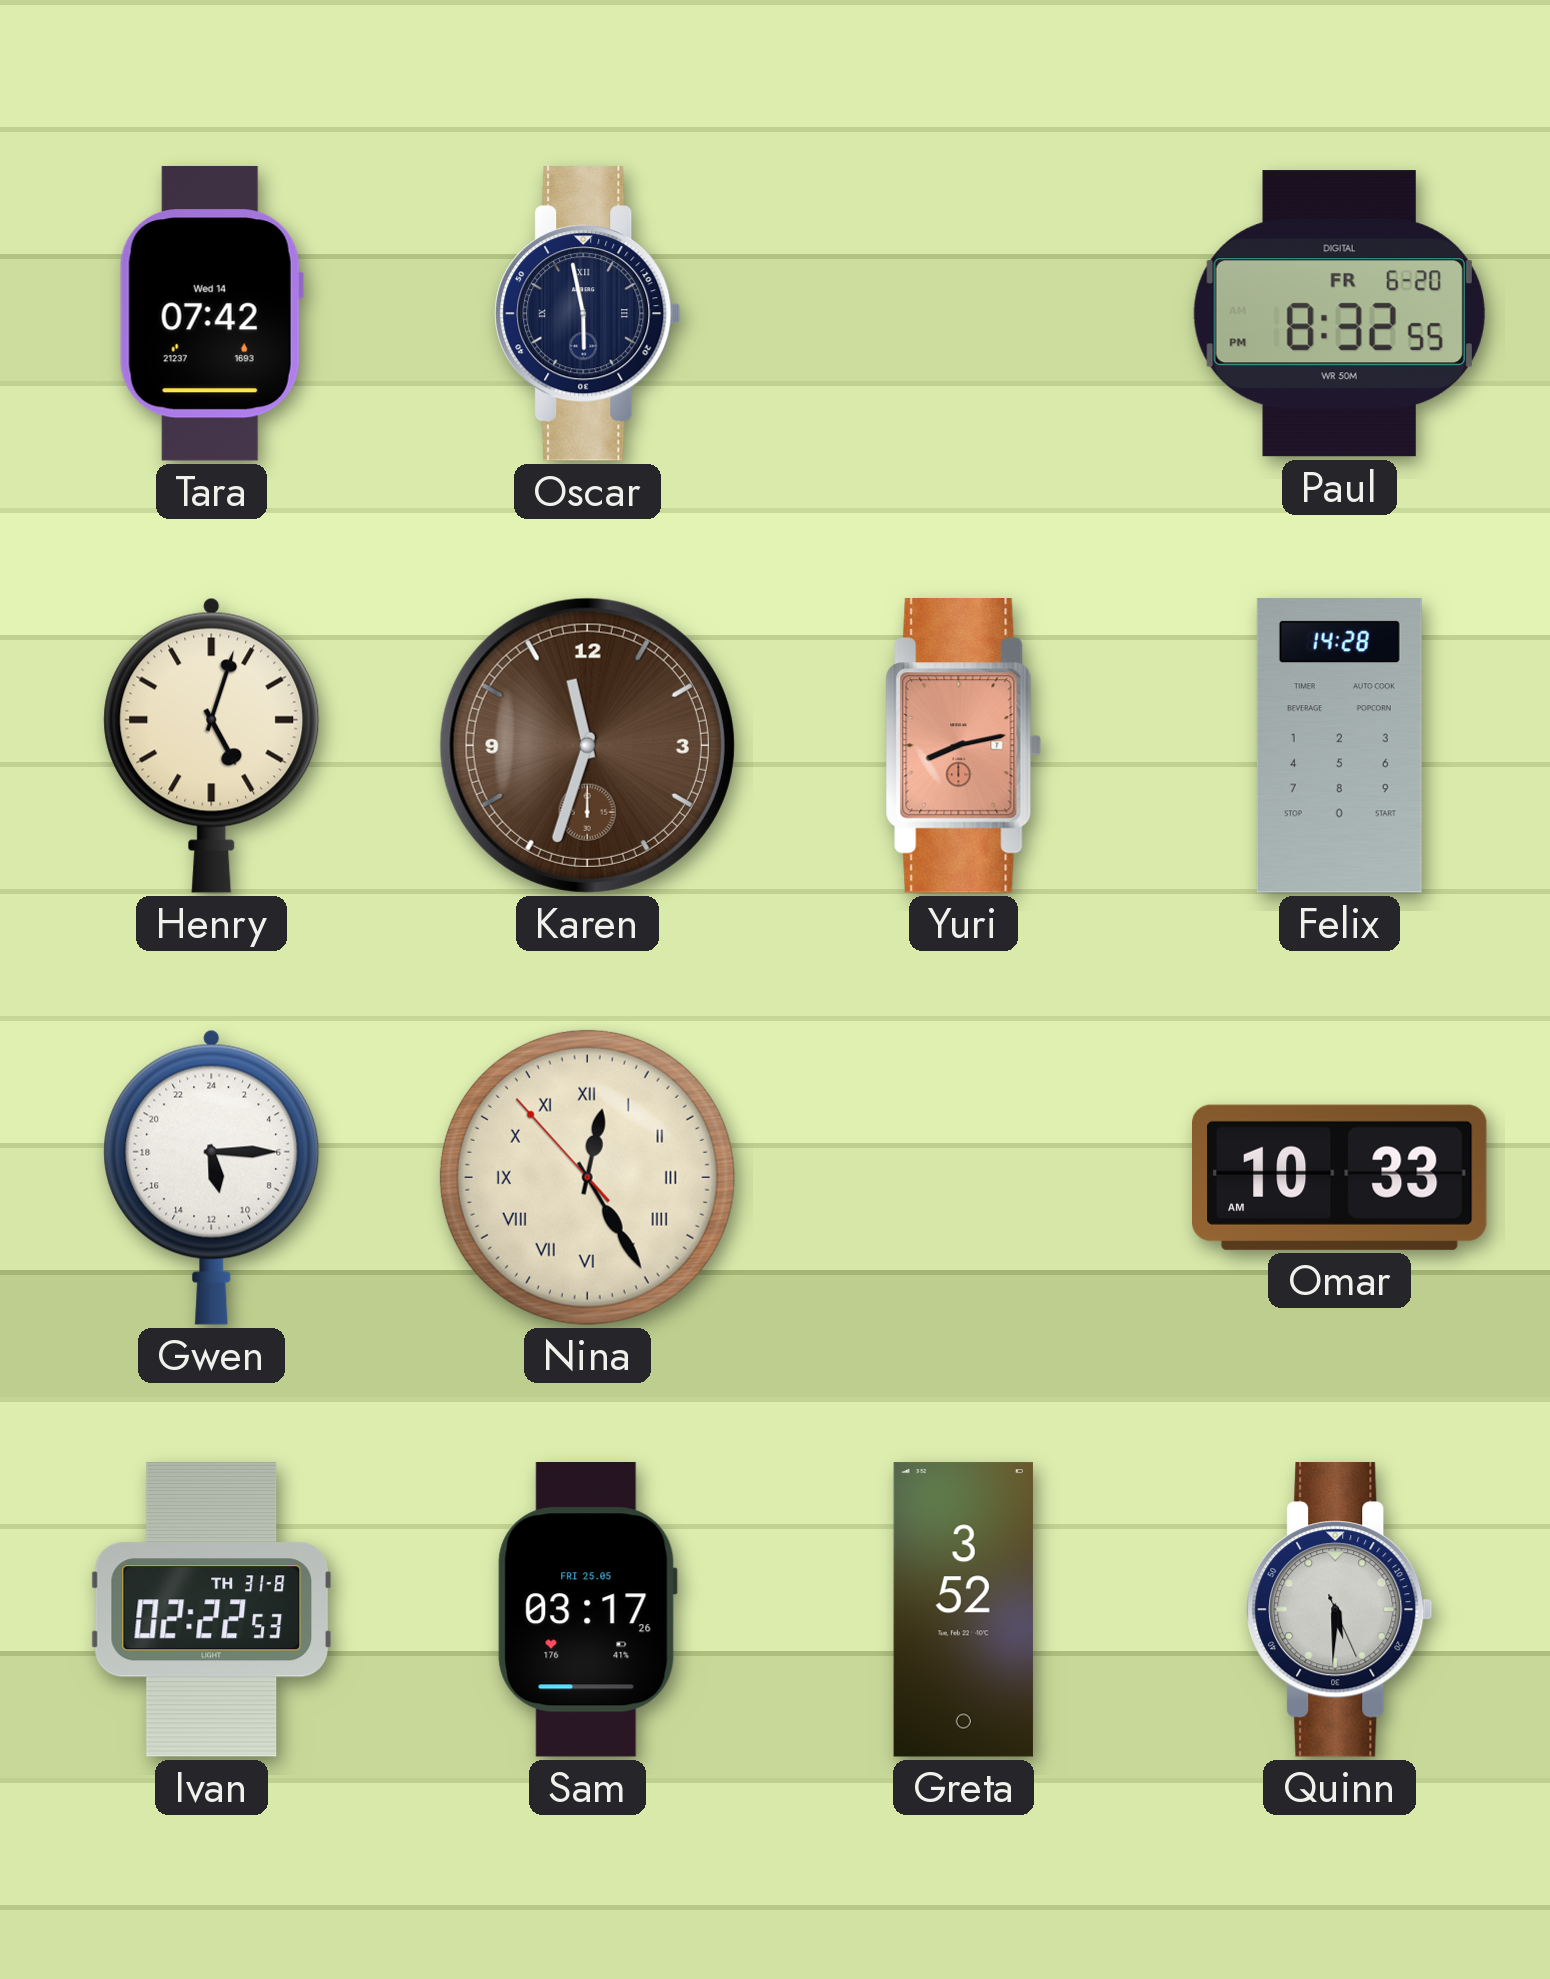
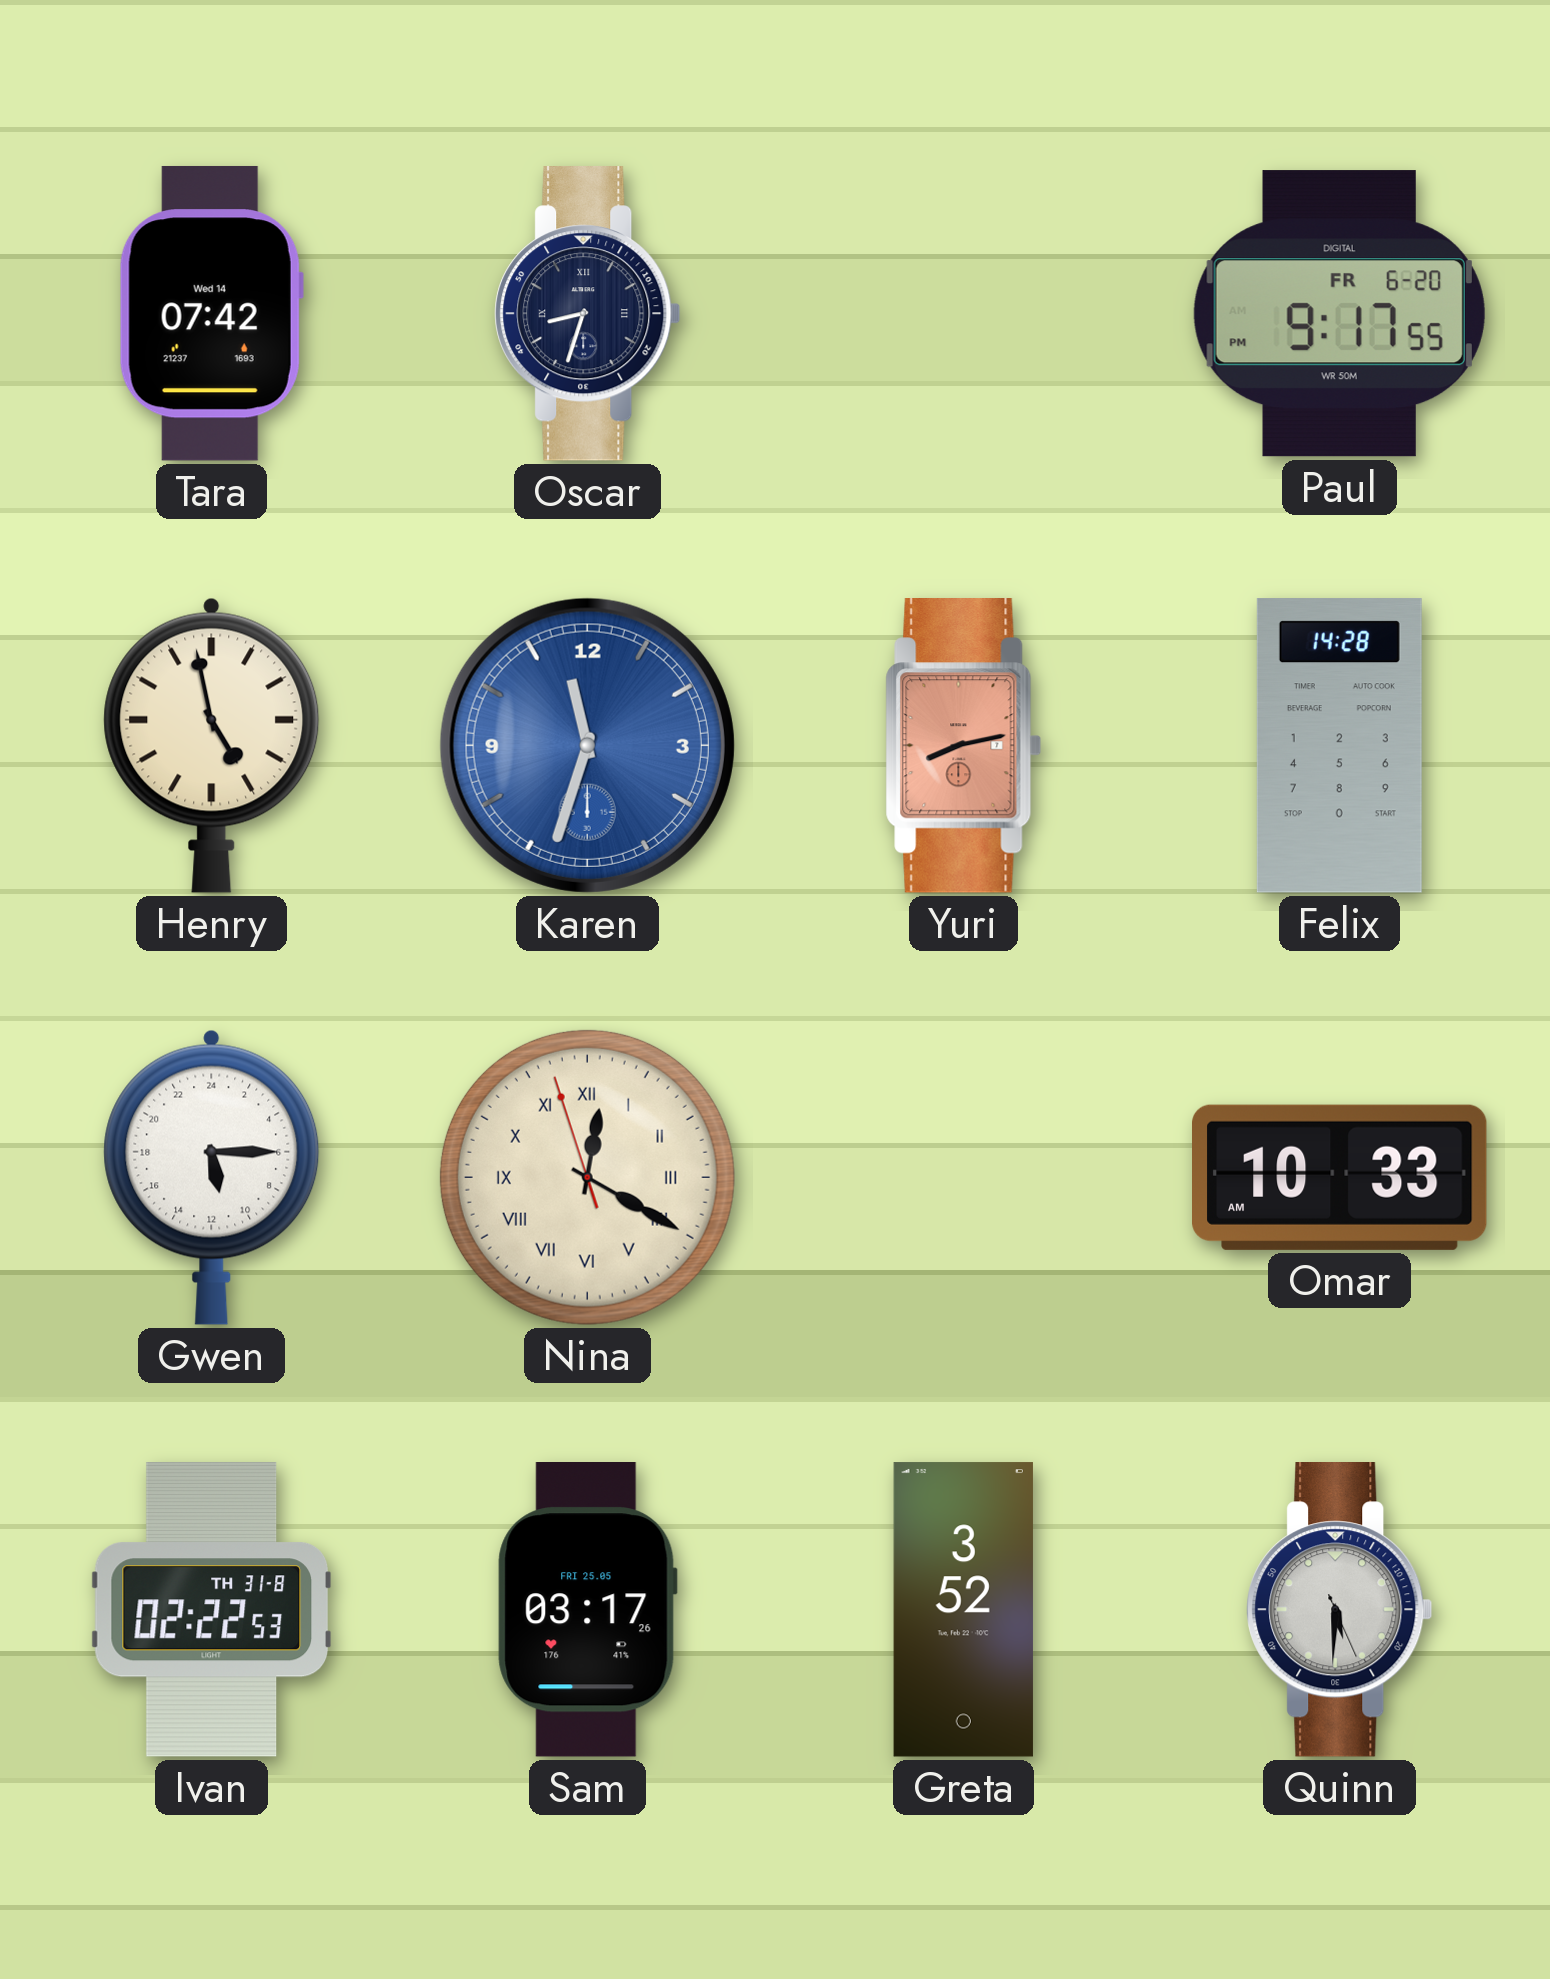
Oscar: 5:58 -> 8:33 (588, 314)
Paul: 8:32 -> 9:17 (1339, 314)
Henry: 5:03 -> 4:58 (212, 745)
Karen dial: brown -> blue (587, 745)
Nina: 12:24 -> 12:19 (587, 1177)
